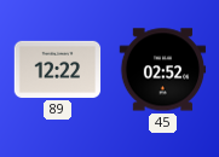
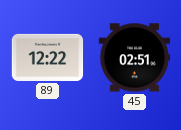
45: 02:52 -> 02:51 (135, 58)
